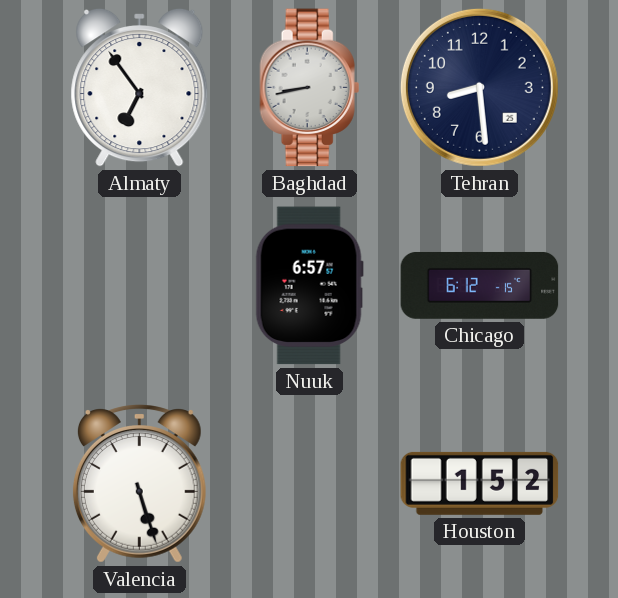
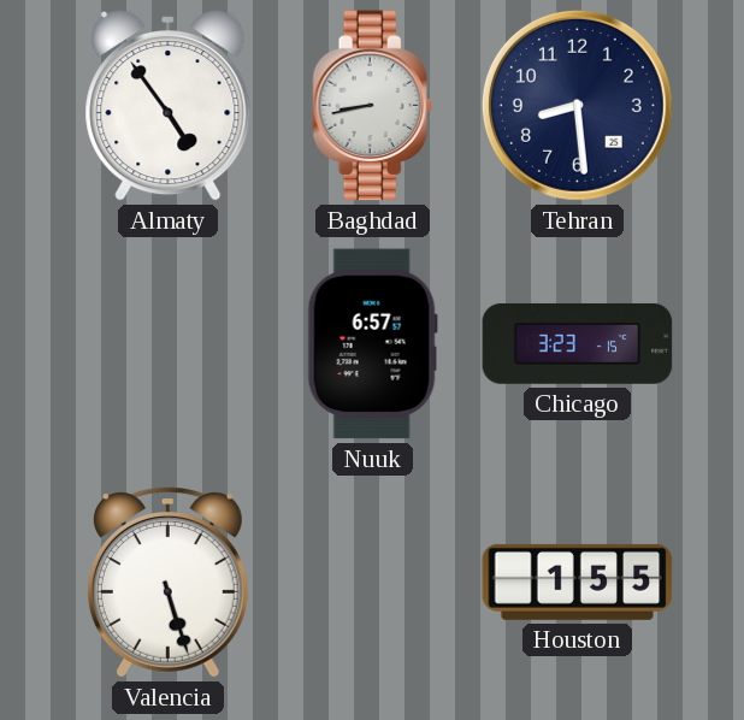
Almaty: 6:54 -> 4:54 (169, 105)
Chicago: 6:12 -> 3:23 (578, 343)
Houston: 1:52 -> 1:55 (578, 582)
